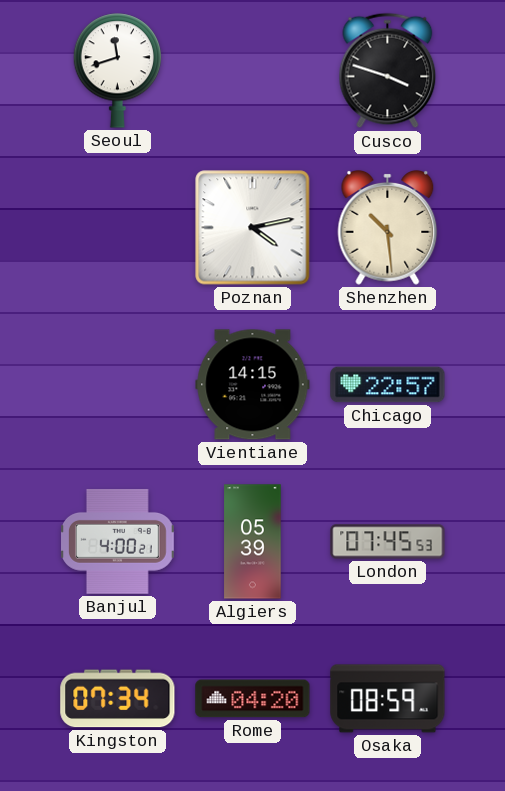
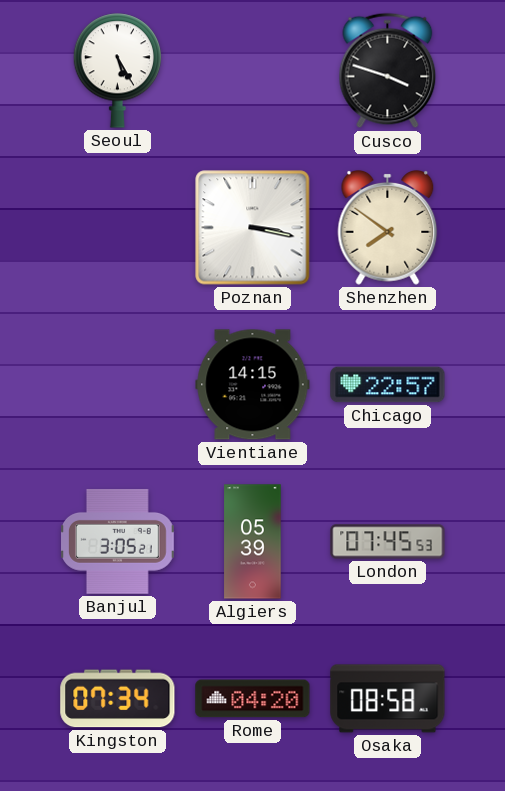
Seoul: 11:42 -> 5:25 (118, 71)
Poznan: 4:13 -> 3:17 (253, 228)
Shenzhen: 10:29 -> 7:51 (388, 227)
Banjul: 4:00 -> 3:05 (118, 541)
Osaka: 08:59 -> 08:58 (388, 699)
